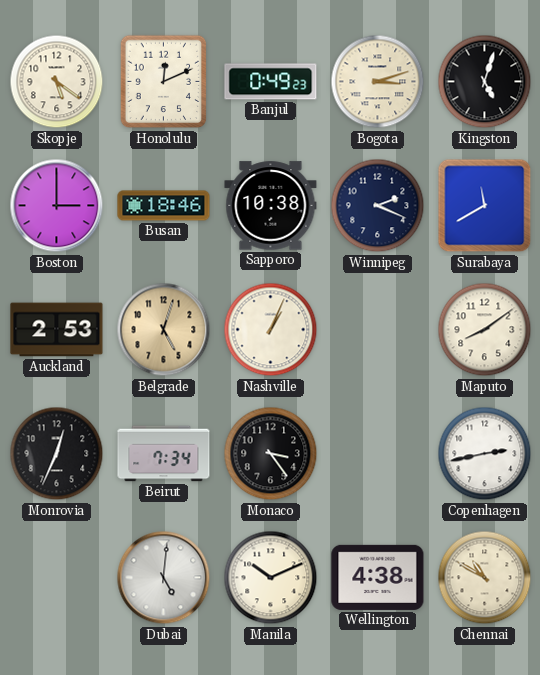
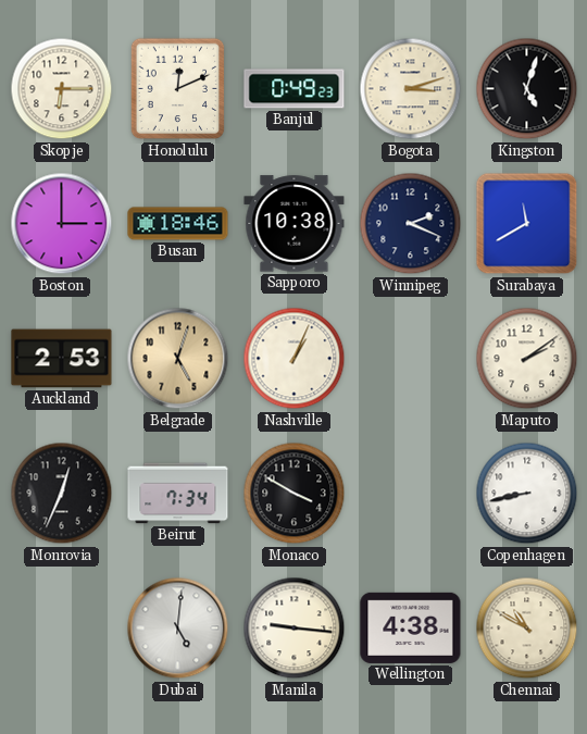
Skopje: 5:21 -> 6:15 (62, 89)
Maputo: 8:09 -> 2:09 (527, 359)
Monaco: 3:24 -> 3:50 (295, 494)
Copenhagen: 2:43 -> 8:43 (527, 494)
Manila: 10:11 -> 9:16 (295, 629)
